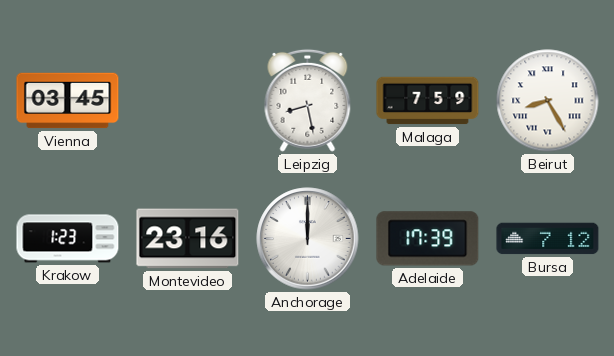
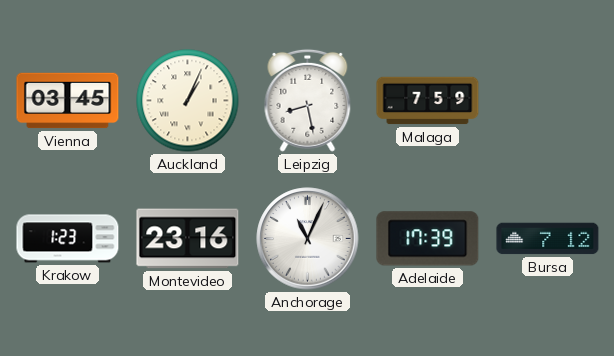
Auckland: none -> 1:04 (188, 101)
Beirut: 8:25 -> none (548, 101)
Anchorage: 12:00 -> 11:04 (308, 239)
